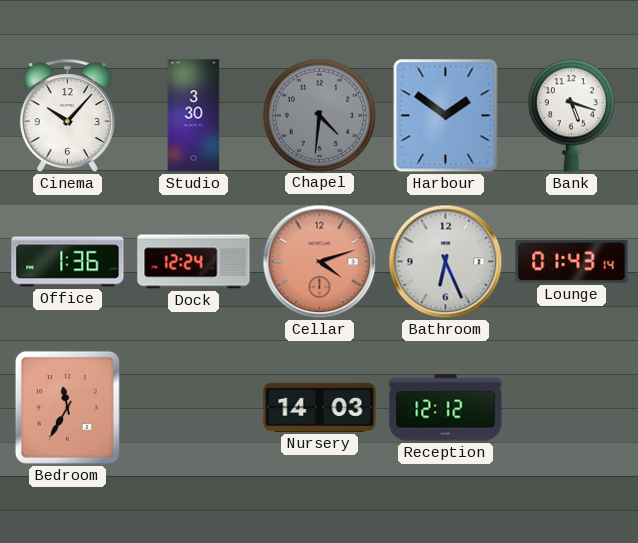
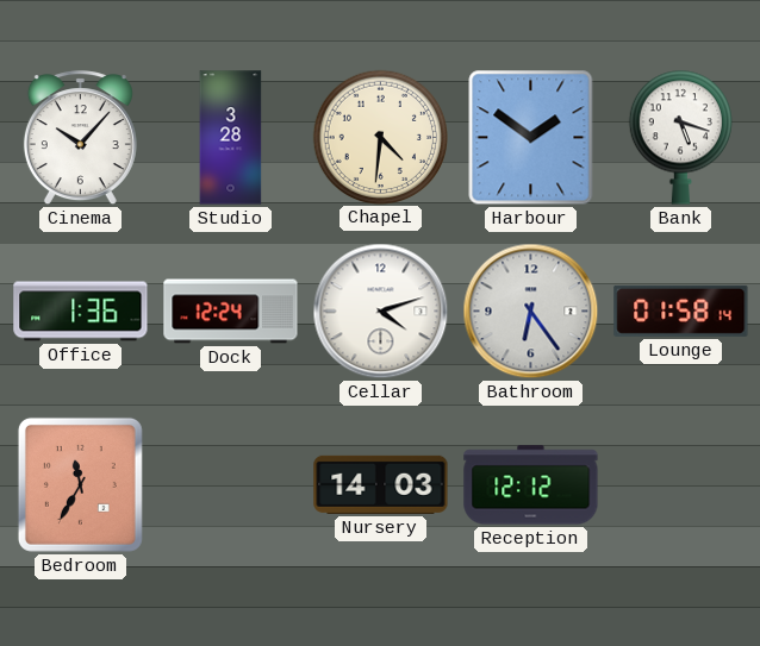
Studio: 3:30 -> 3:28 (231, 138)
Chapel dial: grey -> cream (380, 137)
Cellar dial: salmon -> white (381, 312)
Bathroom: 6:26 -> 6:24 (531, 312)
Lounge: 01:43 -> 01:58 (681, 311)
